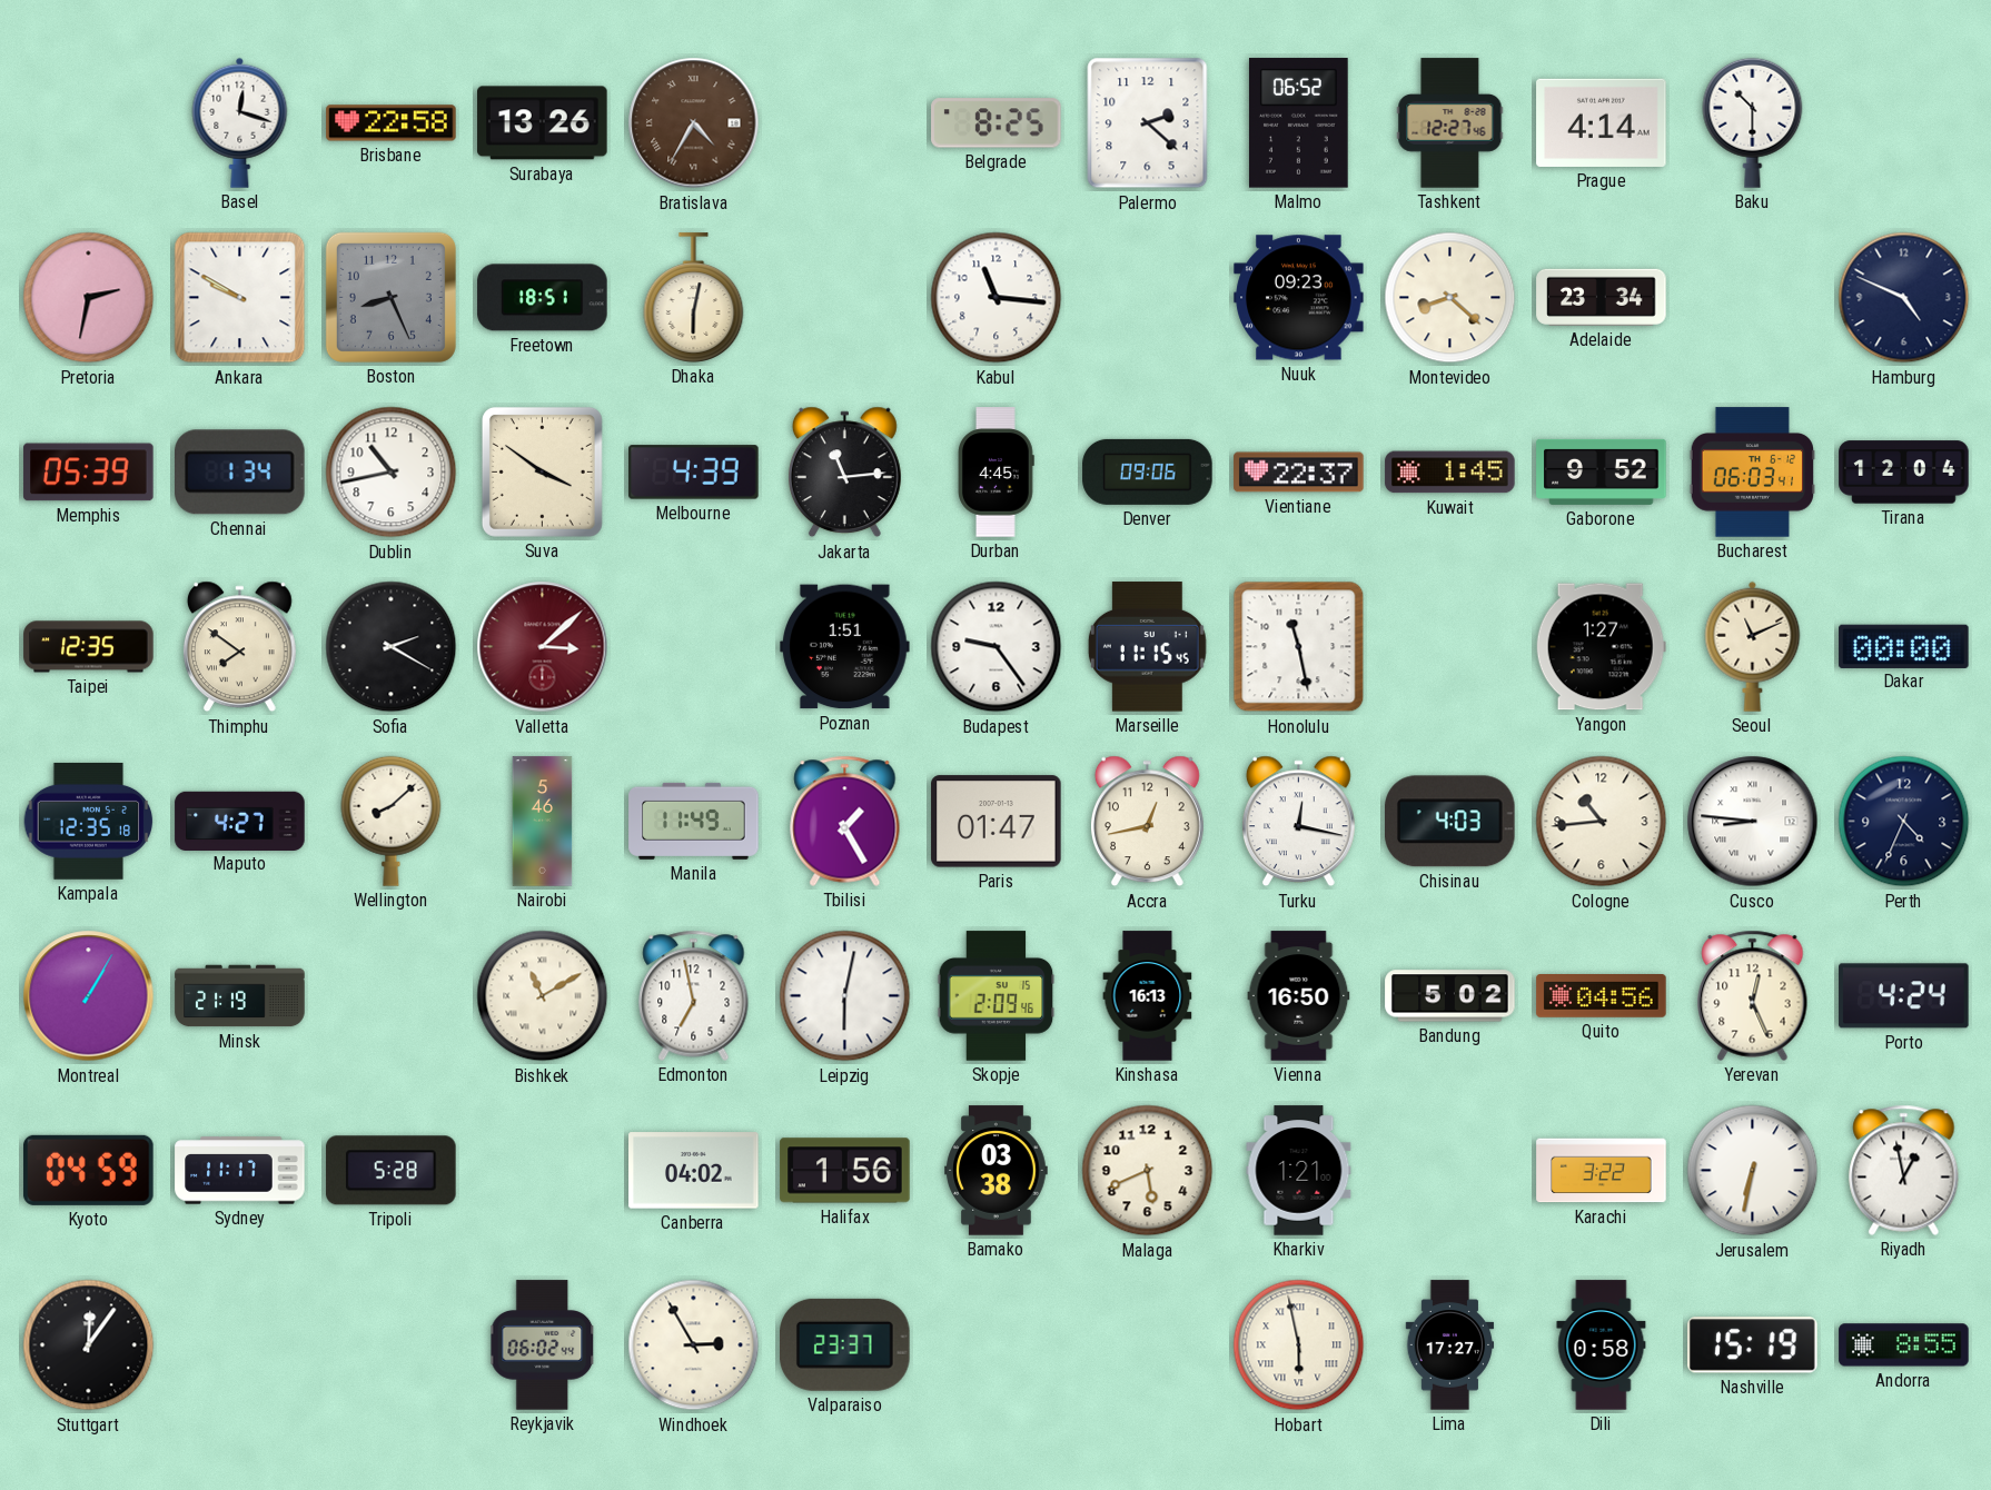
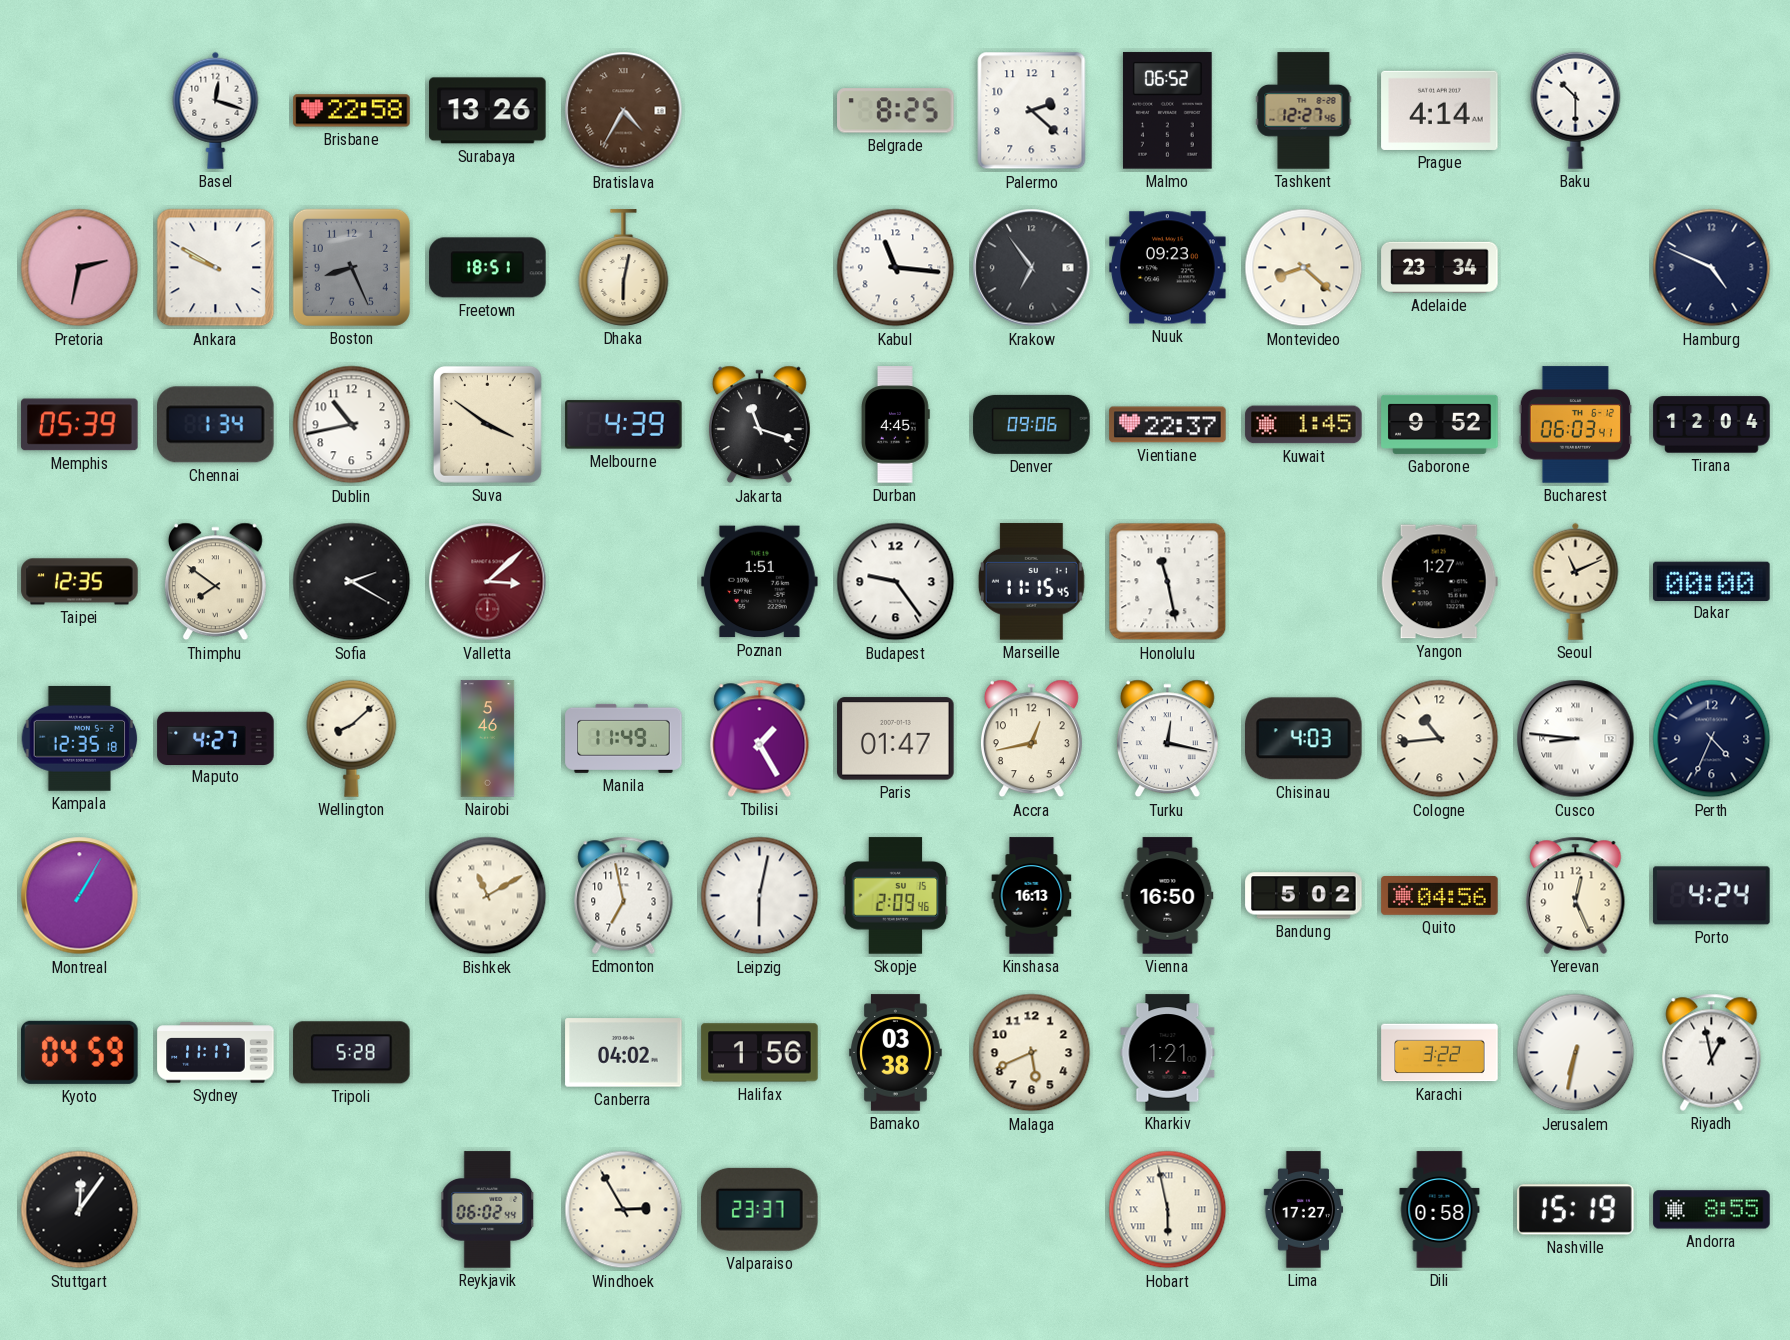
Krakow: none -> 6:54 (1032, 268)
Jakarta: 11:14 -> 11:18 (759, 425)
Minsk: 21:19 -> none (240, 996)
